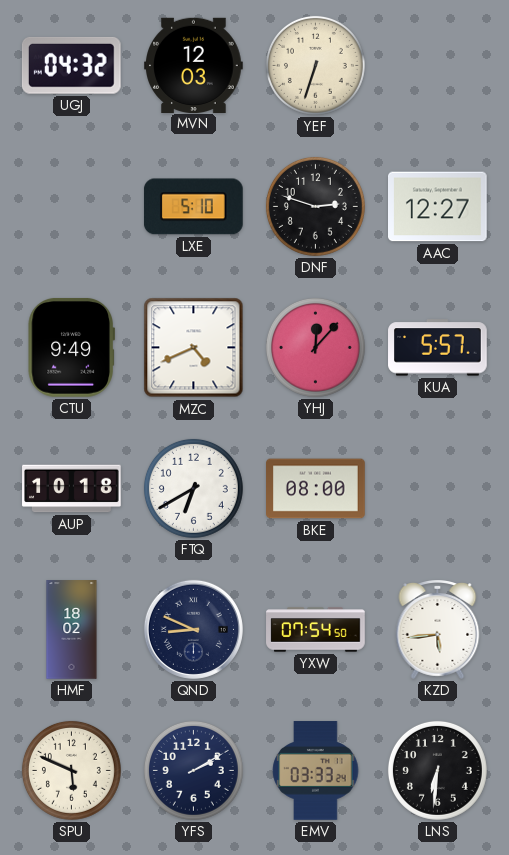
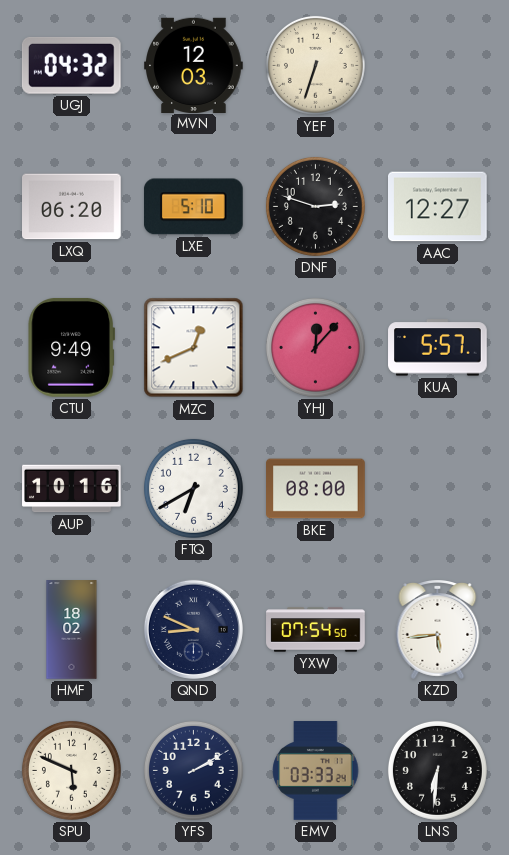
LXQ: none -> 06:20 (72, 207)
MZC: 4:41 -> 12:41 (194, 348)
AUP: 10:18 -> 10:16 (72, 489)
